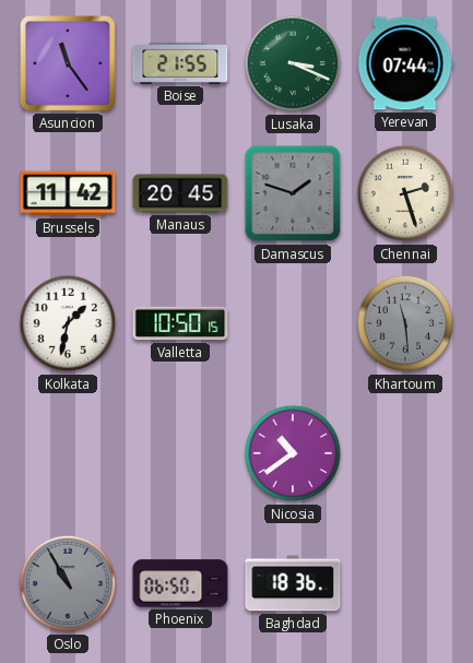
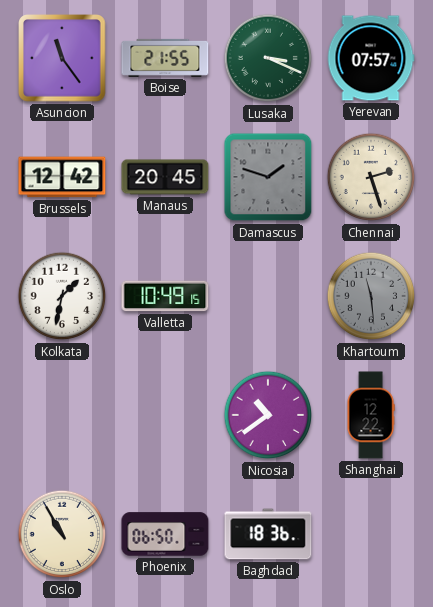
Yerevan: 07:44 -> 07:57 (371, 58)
Brussels: 11:42 -> 12:42 (62, 177)
Valletta: 10:50 -> 10:49 (165, 296)
Shanghai: none -> 12:22 (371, 415)
Oslo dial: grey -> cream (62, 534)
